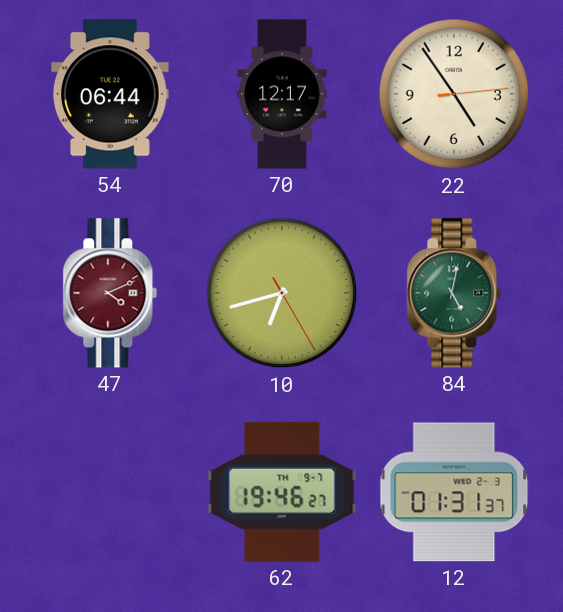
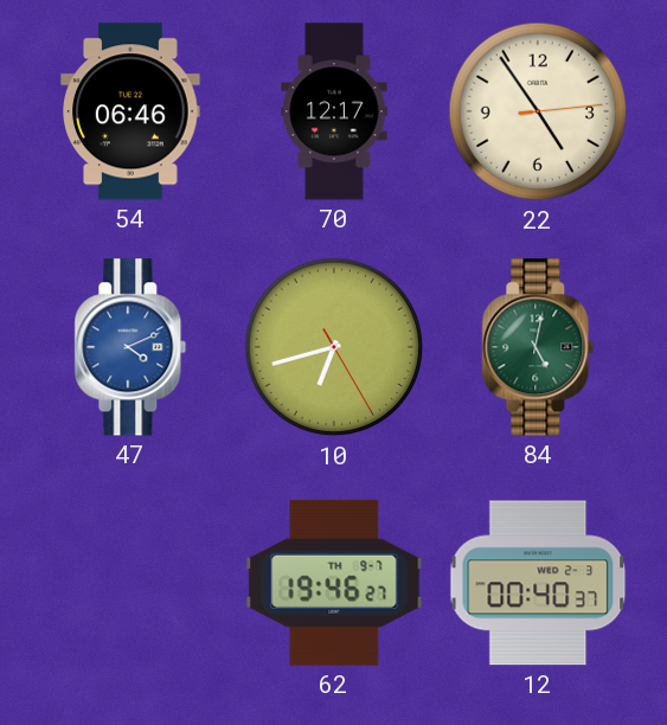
54: 06:44 -> 06:46 (130, 111)
47 dial: burgundy -> blue (130, 347)
12: 01:31 -> 00:40 (538, 583)
